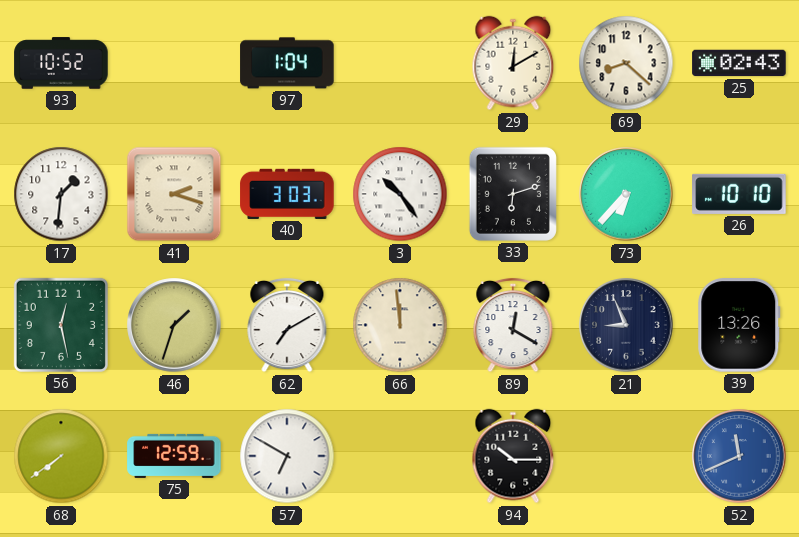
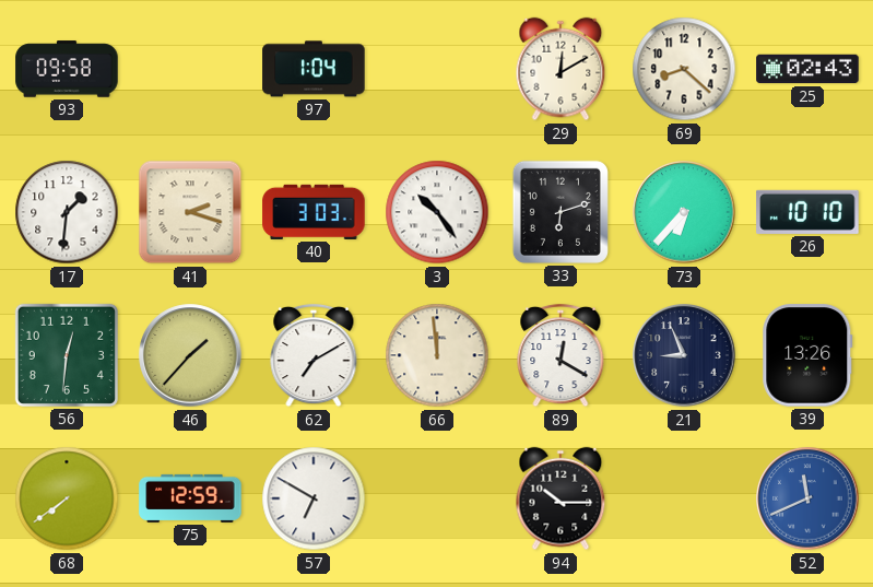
93: 10:52 -> 09:58 (67, 69)
56: 12:28 -> 12:31 (67, 355)
46: 1:33 -> 1:37 (190, 355)
